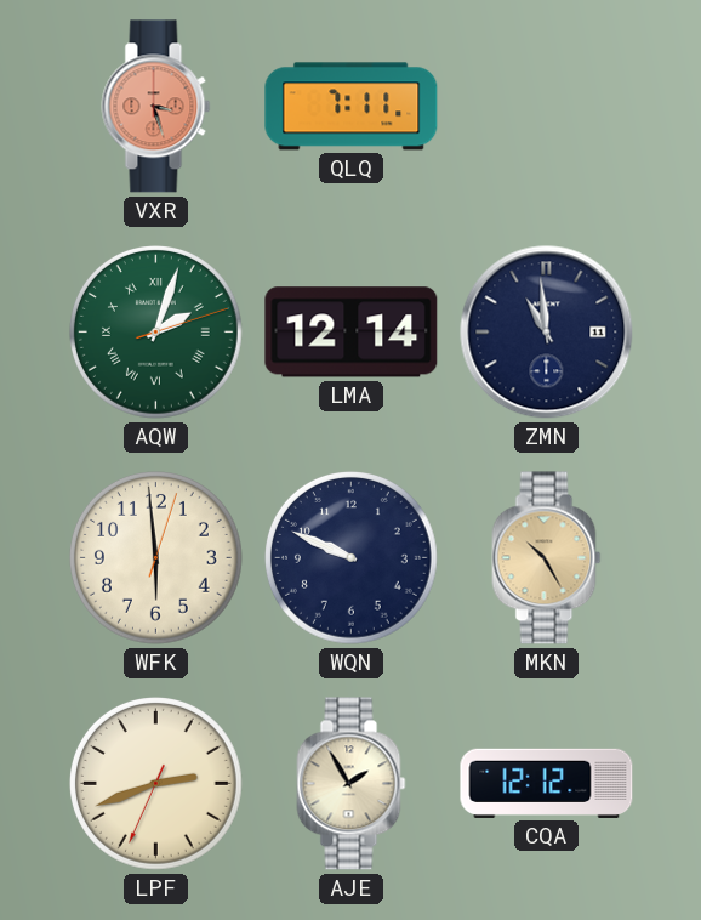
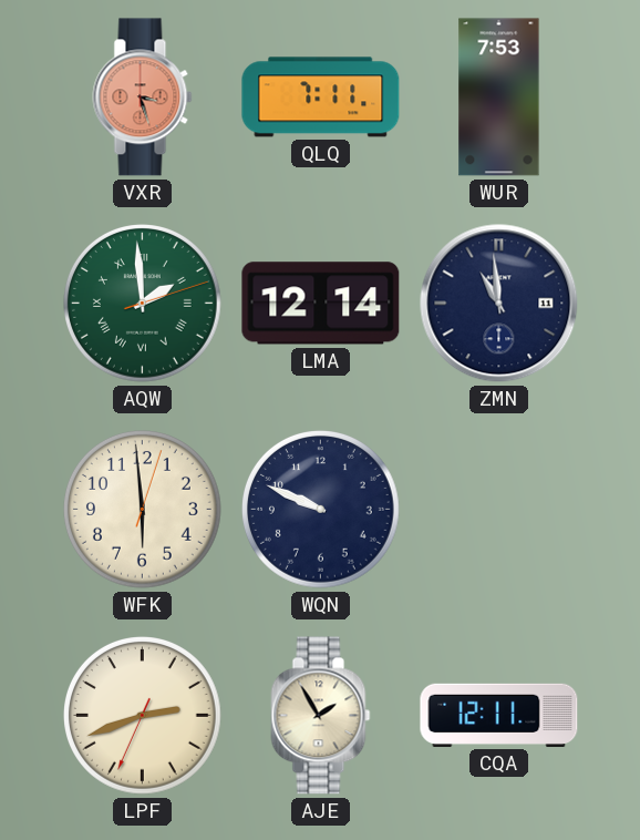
WUR: none -> 7:53 (499, 98)
AQW: 2:03 -> 1:59 (143, 304)
MKN: 10:25 -> none (547, 558)
CQA: 12:12 -> 12:11 (499, 715)
